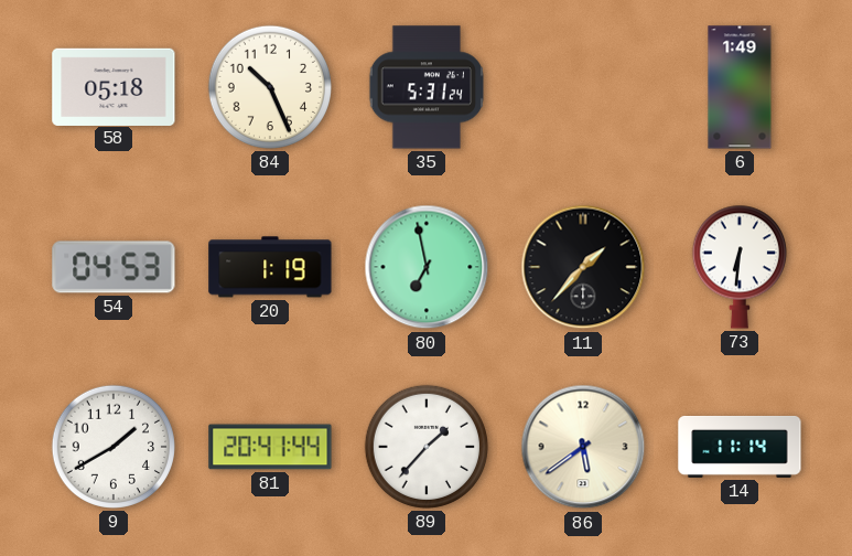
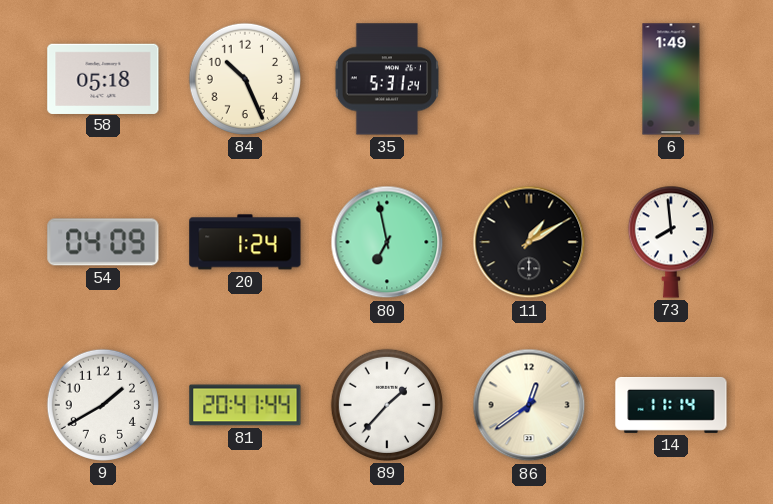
54: 04:53 -> 04:09 (103, 242)
20: 1:19 -> 1:24 (245, 242)
11: 1:37 -> 1:10 (529, 242)
73: 6:31 -> 7:59 (671, 242)
86: 5:39 -> 12:39 (529, 405)
